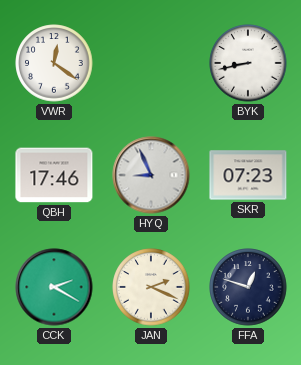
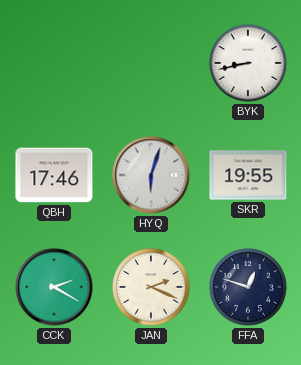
VWR: 12:21 -> none (54, 63)
HYQ: 8:56 -> 6:03 (151, 175)
SKR: 07:23 -> 19:55 (248, 175)
